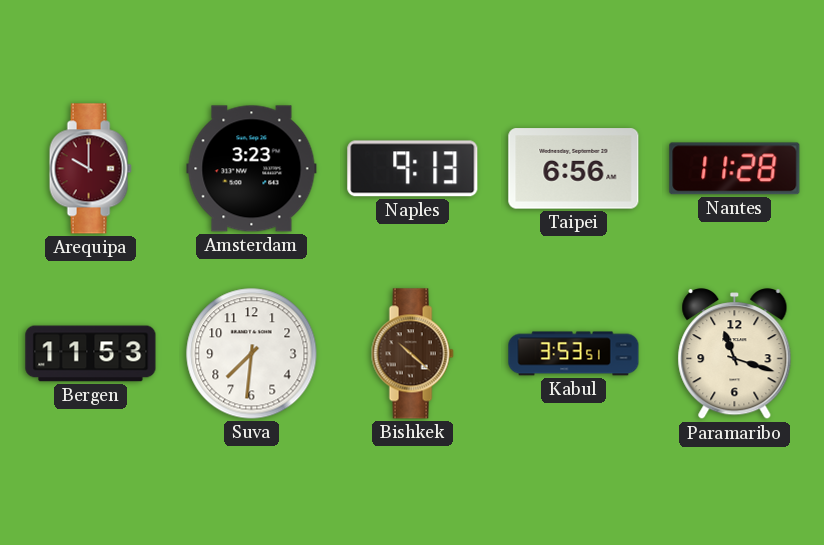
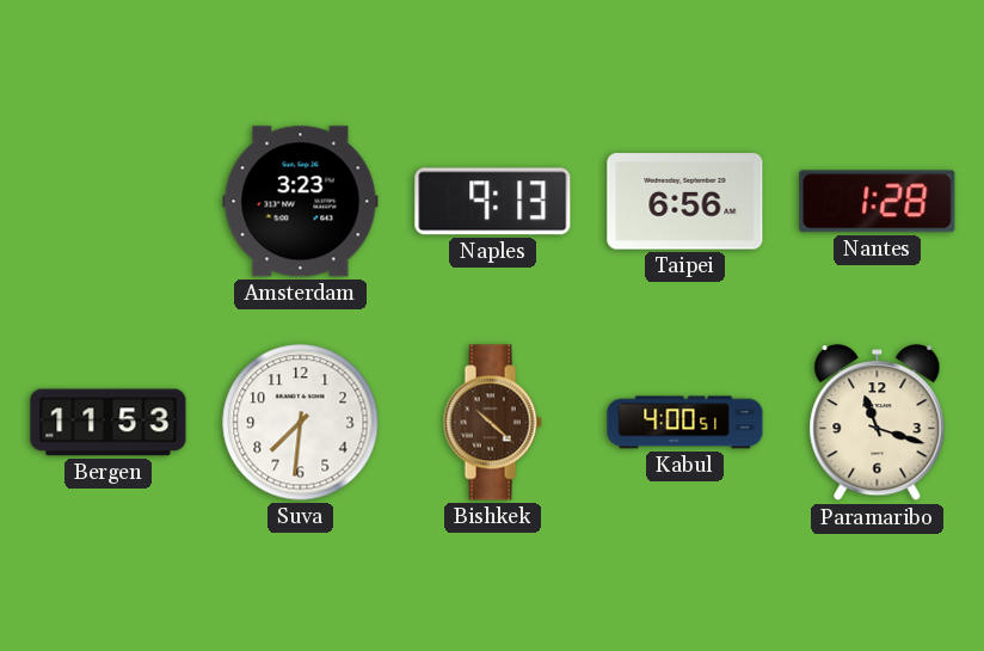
Arequipa: 10:00 -> none (90, 169)
Nantes: 11:28 -> 1:28 (878, 202)
Kabul: 3:53 -> 4:00 (685, 423)
